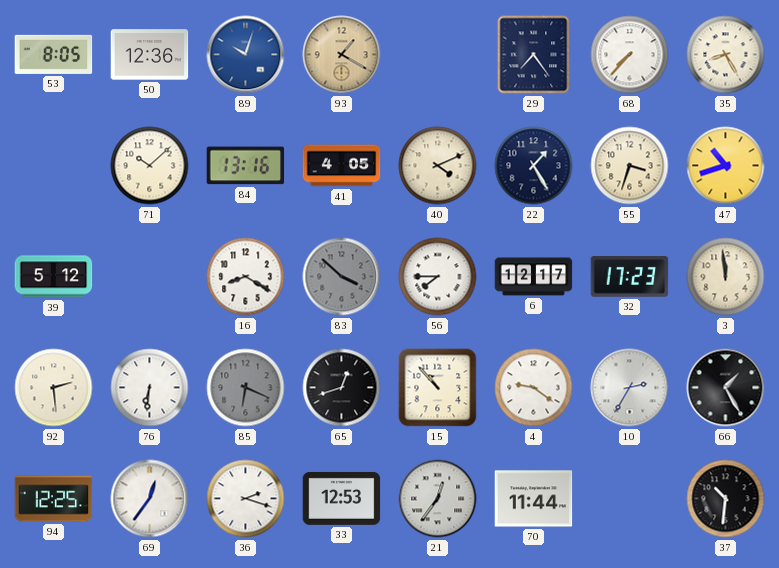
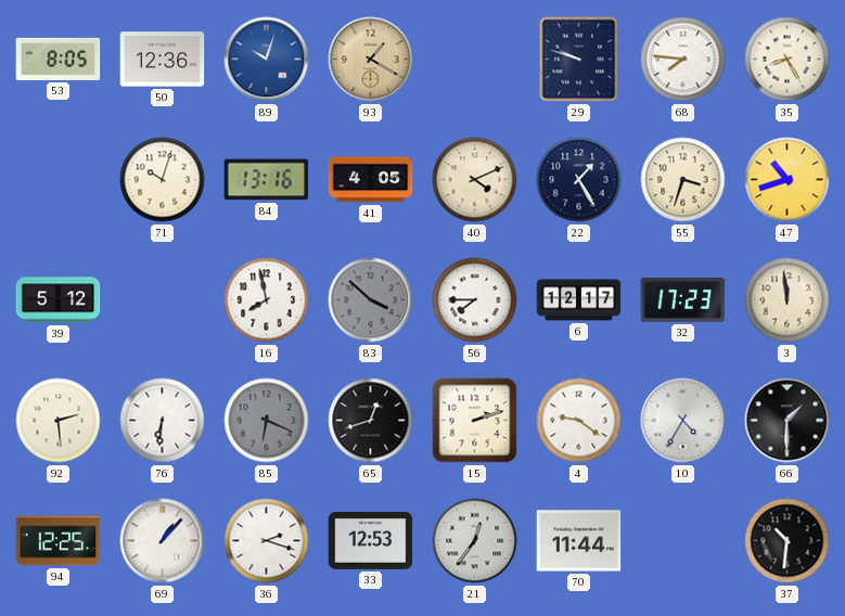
29: 7:24 -> 9:48 (579, 60)
68: 7:37 -> 7:46 (683, 60)
71: 10:08 -> 10:03 (163, 180)
16: 8:20 -> 7:58 (267, 300)
15: 10:53 -> 2:12 (475, 421)
10: 2:35 -> 4:35 (683, 421)
66: 1:25 -> 1:30 (788, 421)
69: 12:36 -> 1:07 (163, 541)
